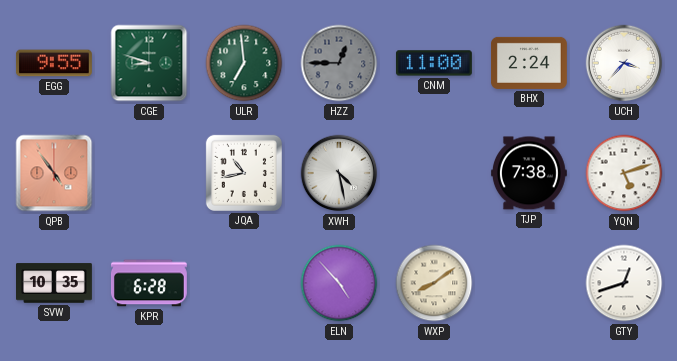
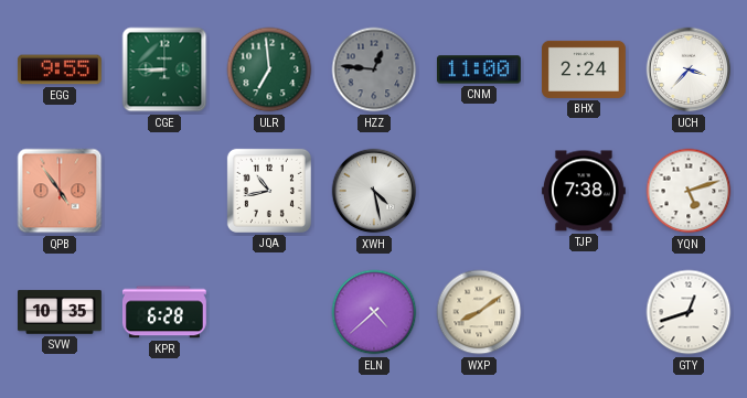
CGE: 8:48 -> 8:45 (164, 69)
HZZ: 12:45 -> 12:46 (374, 69)
ELN: 4:53 -> 4:38 (374, 312)
